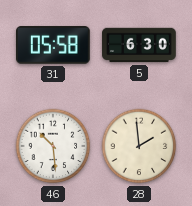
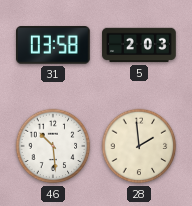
31: 05:58 -> 03:58 (54, 45)
5: 6:30 -> 2:03 (139, 45)
